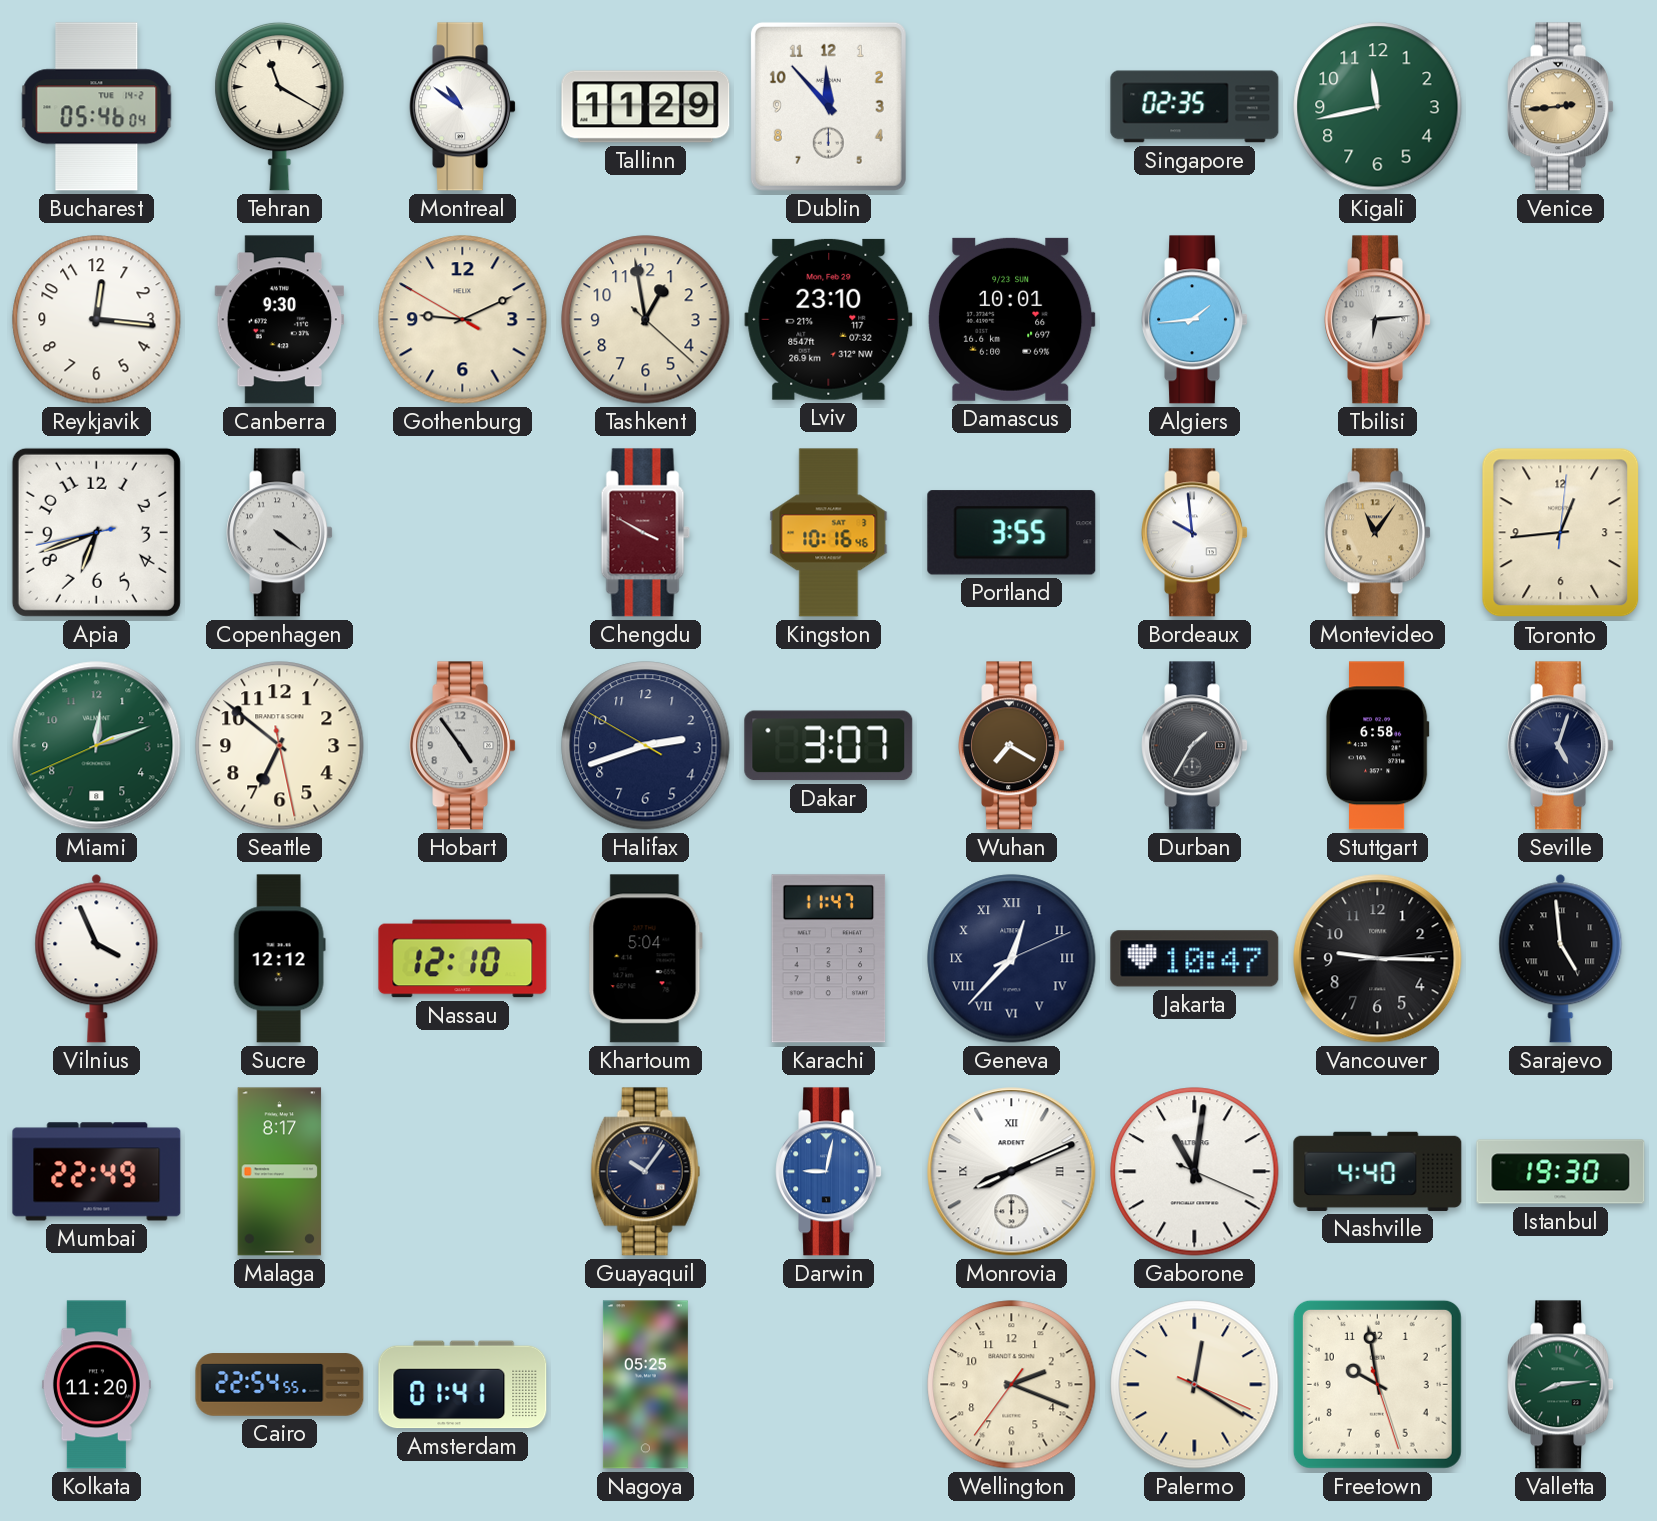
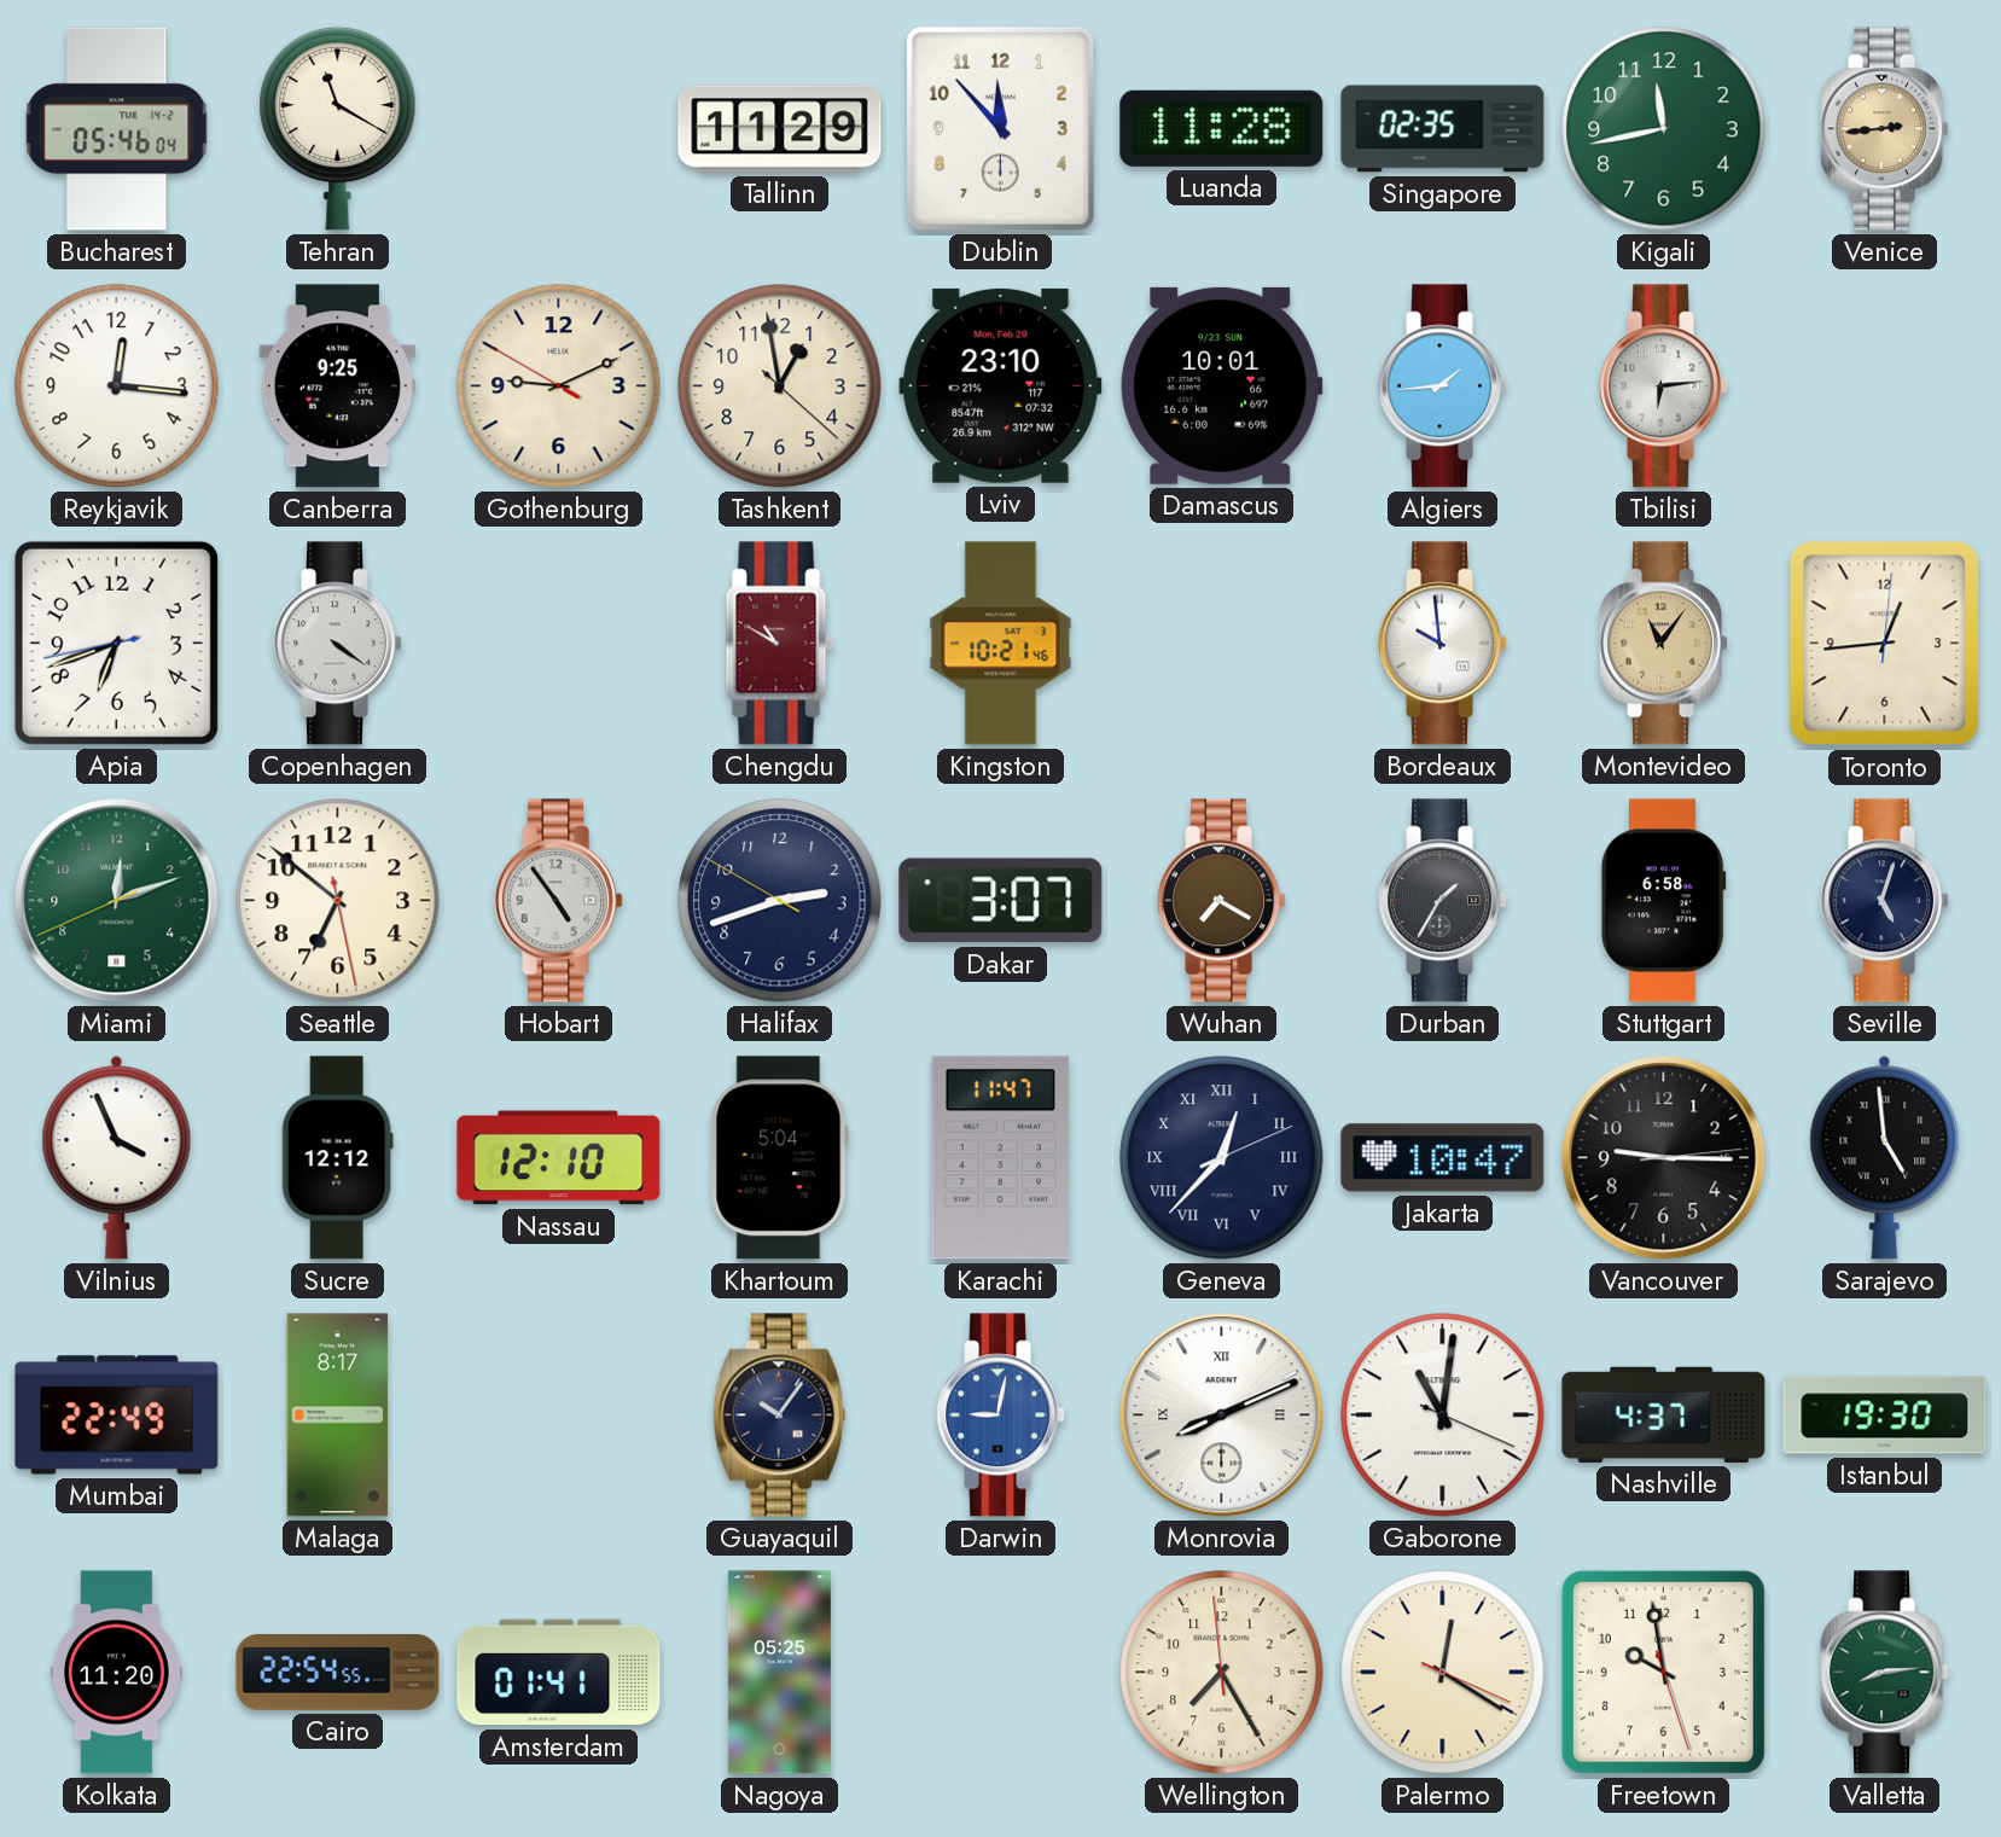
Montreal: 10:51 -> none (463, 107)
Luanda: none -> 11:28 (1222, 128)
Canberra: 9:30 -> 9:25 (337, 386)
Chengdu: 3:50 -> 10:50 (779, 644)
Kingston: 10:16 -> 10:21 (1001, 644)
Portland: 3:55 -> none (1012, 533)
Nashville: 4:40 -> 4:37 (1664, 1414)
Wellington: 2:18 -> 7:24 (1222, 1673)
